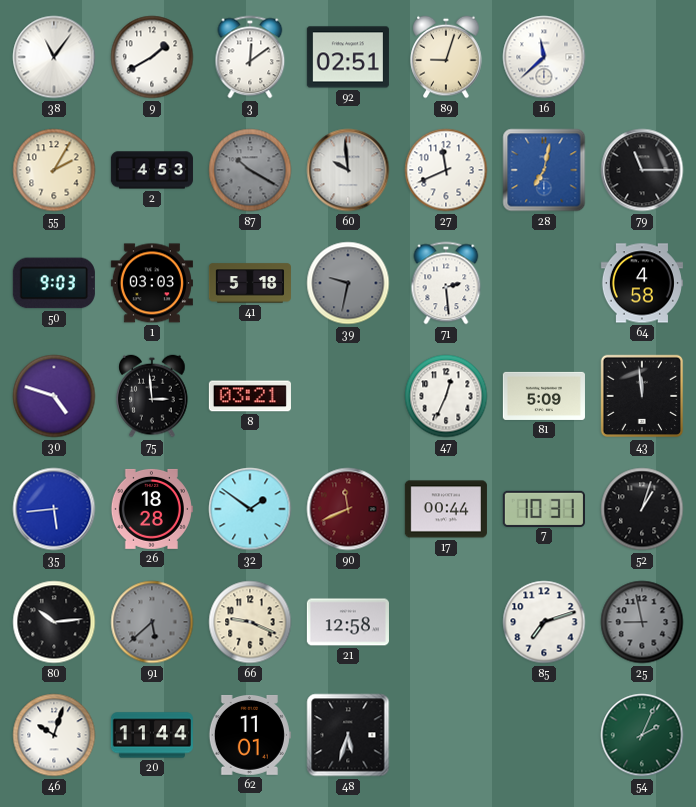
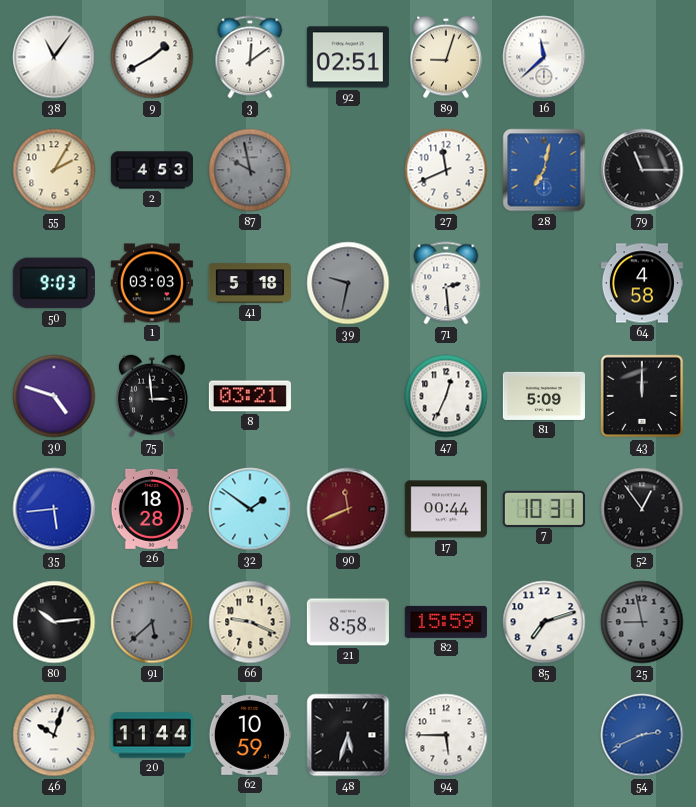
87: 10:20 -> 9:58 (250, 170)
60: 9:59 -> none (348, 170)
43: 11:59 -> 12:00 (642, 396)
52: 1:03 -> 12:54 (642, 509)
21: 12:58 -> 8:58 (348, 622)
82: none -> 15:59 (446, 622)
62: 11:01 -> 10:59 (250, 735)
94: none -> 5:45 (446, 735)
54: 2:04 -> 2:41 (642, 735)
54 dial: green -> blue (642, 735)
